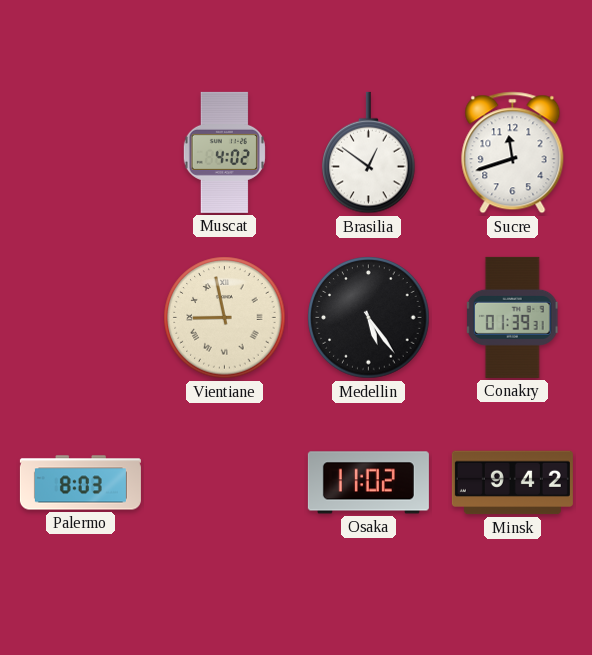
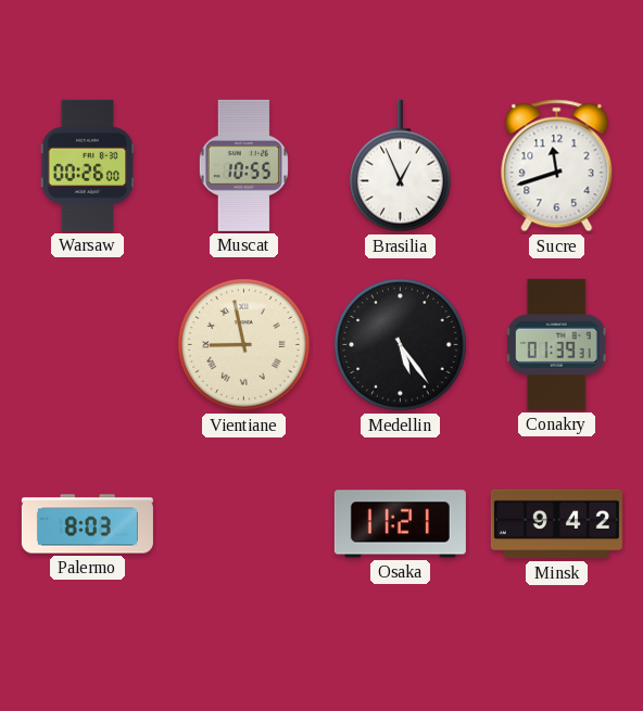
Warsaw: none -> 00:26 (88, 165)
Muscat: 4:02 -> 10:55 (243, 165)
Brasilia: 12:51 -> 12:56 (401, 166)
Osaka: 11:02 -> 11:21 (400, 524)
